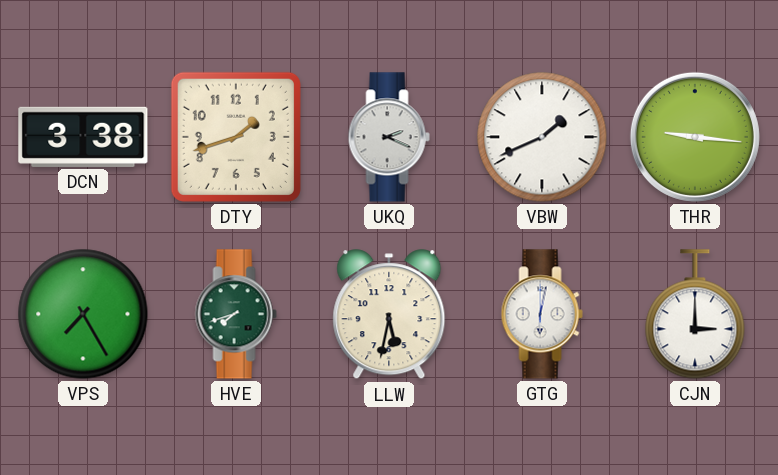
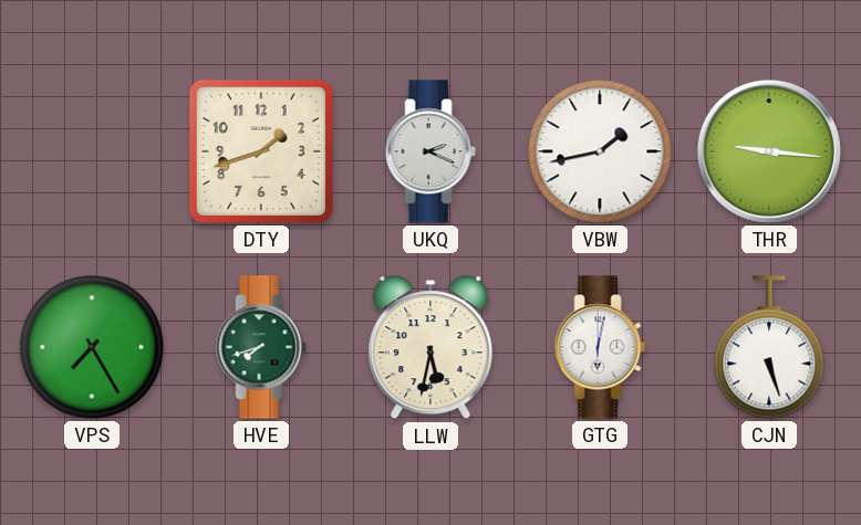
DCN: 3:38 -> none (83, 137)
VBW: 1:41 -> 1:43 (600, 151)
CJN: 3:00 -> 5:27 (769, 347)
